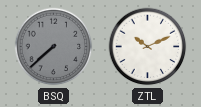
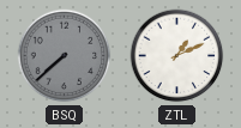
ZTL: 10:11 -> 1:11 (177, 56)
